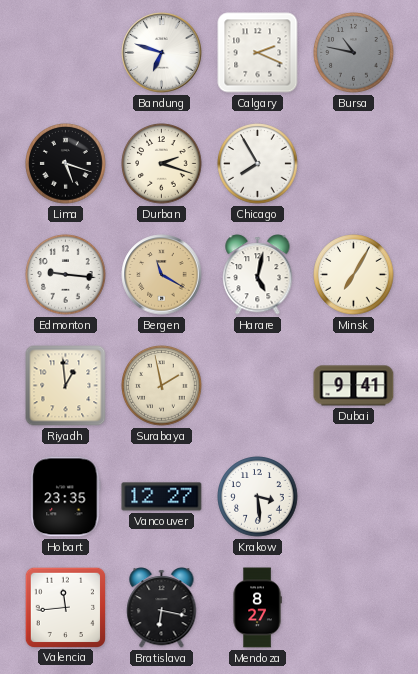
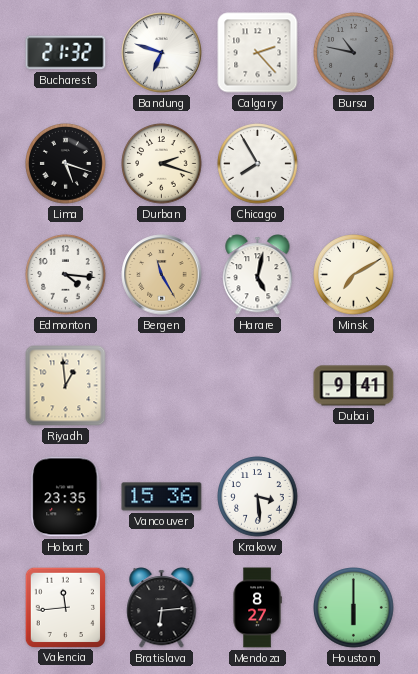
Bucharest: none -> 21:32 (66, 53)
Calgary: 2:19 -> 2:23 (258, 53)
Edmonton: 9:16 -> 4:16 (66, 275)
Bergen: 11:20 -> 11:25 (162, 275)
Minsk: 7:05 -> 7:10 (354, 275)
Surabaya: 1:58 -> none (162, 386)
Vancouver: 12:27 -> 15:36 (162, 497)
Bratislava: 6:17 -> 6:14 (162, 608)
Houston: none -> 6:00 (354, 608)
